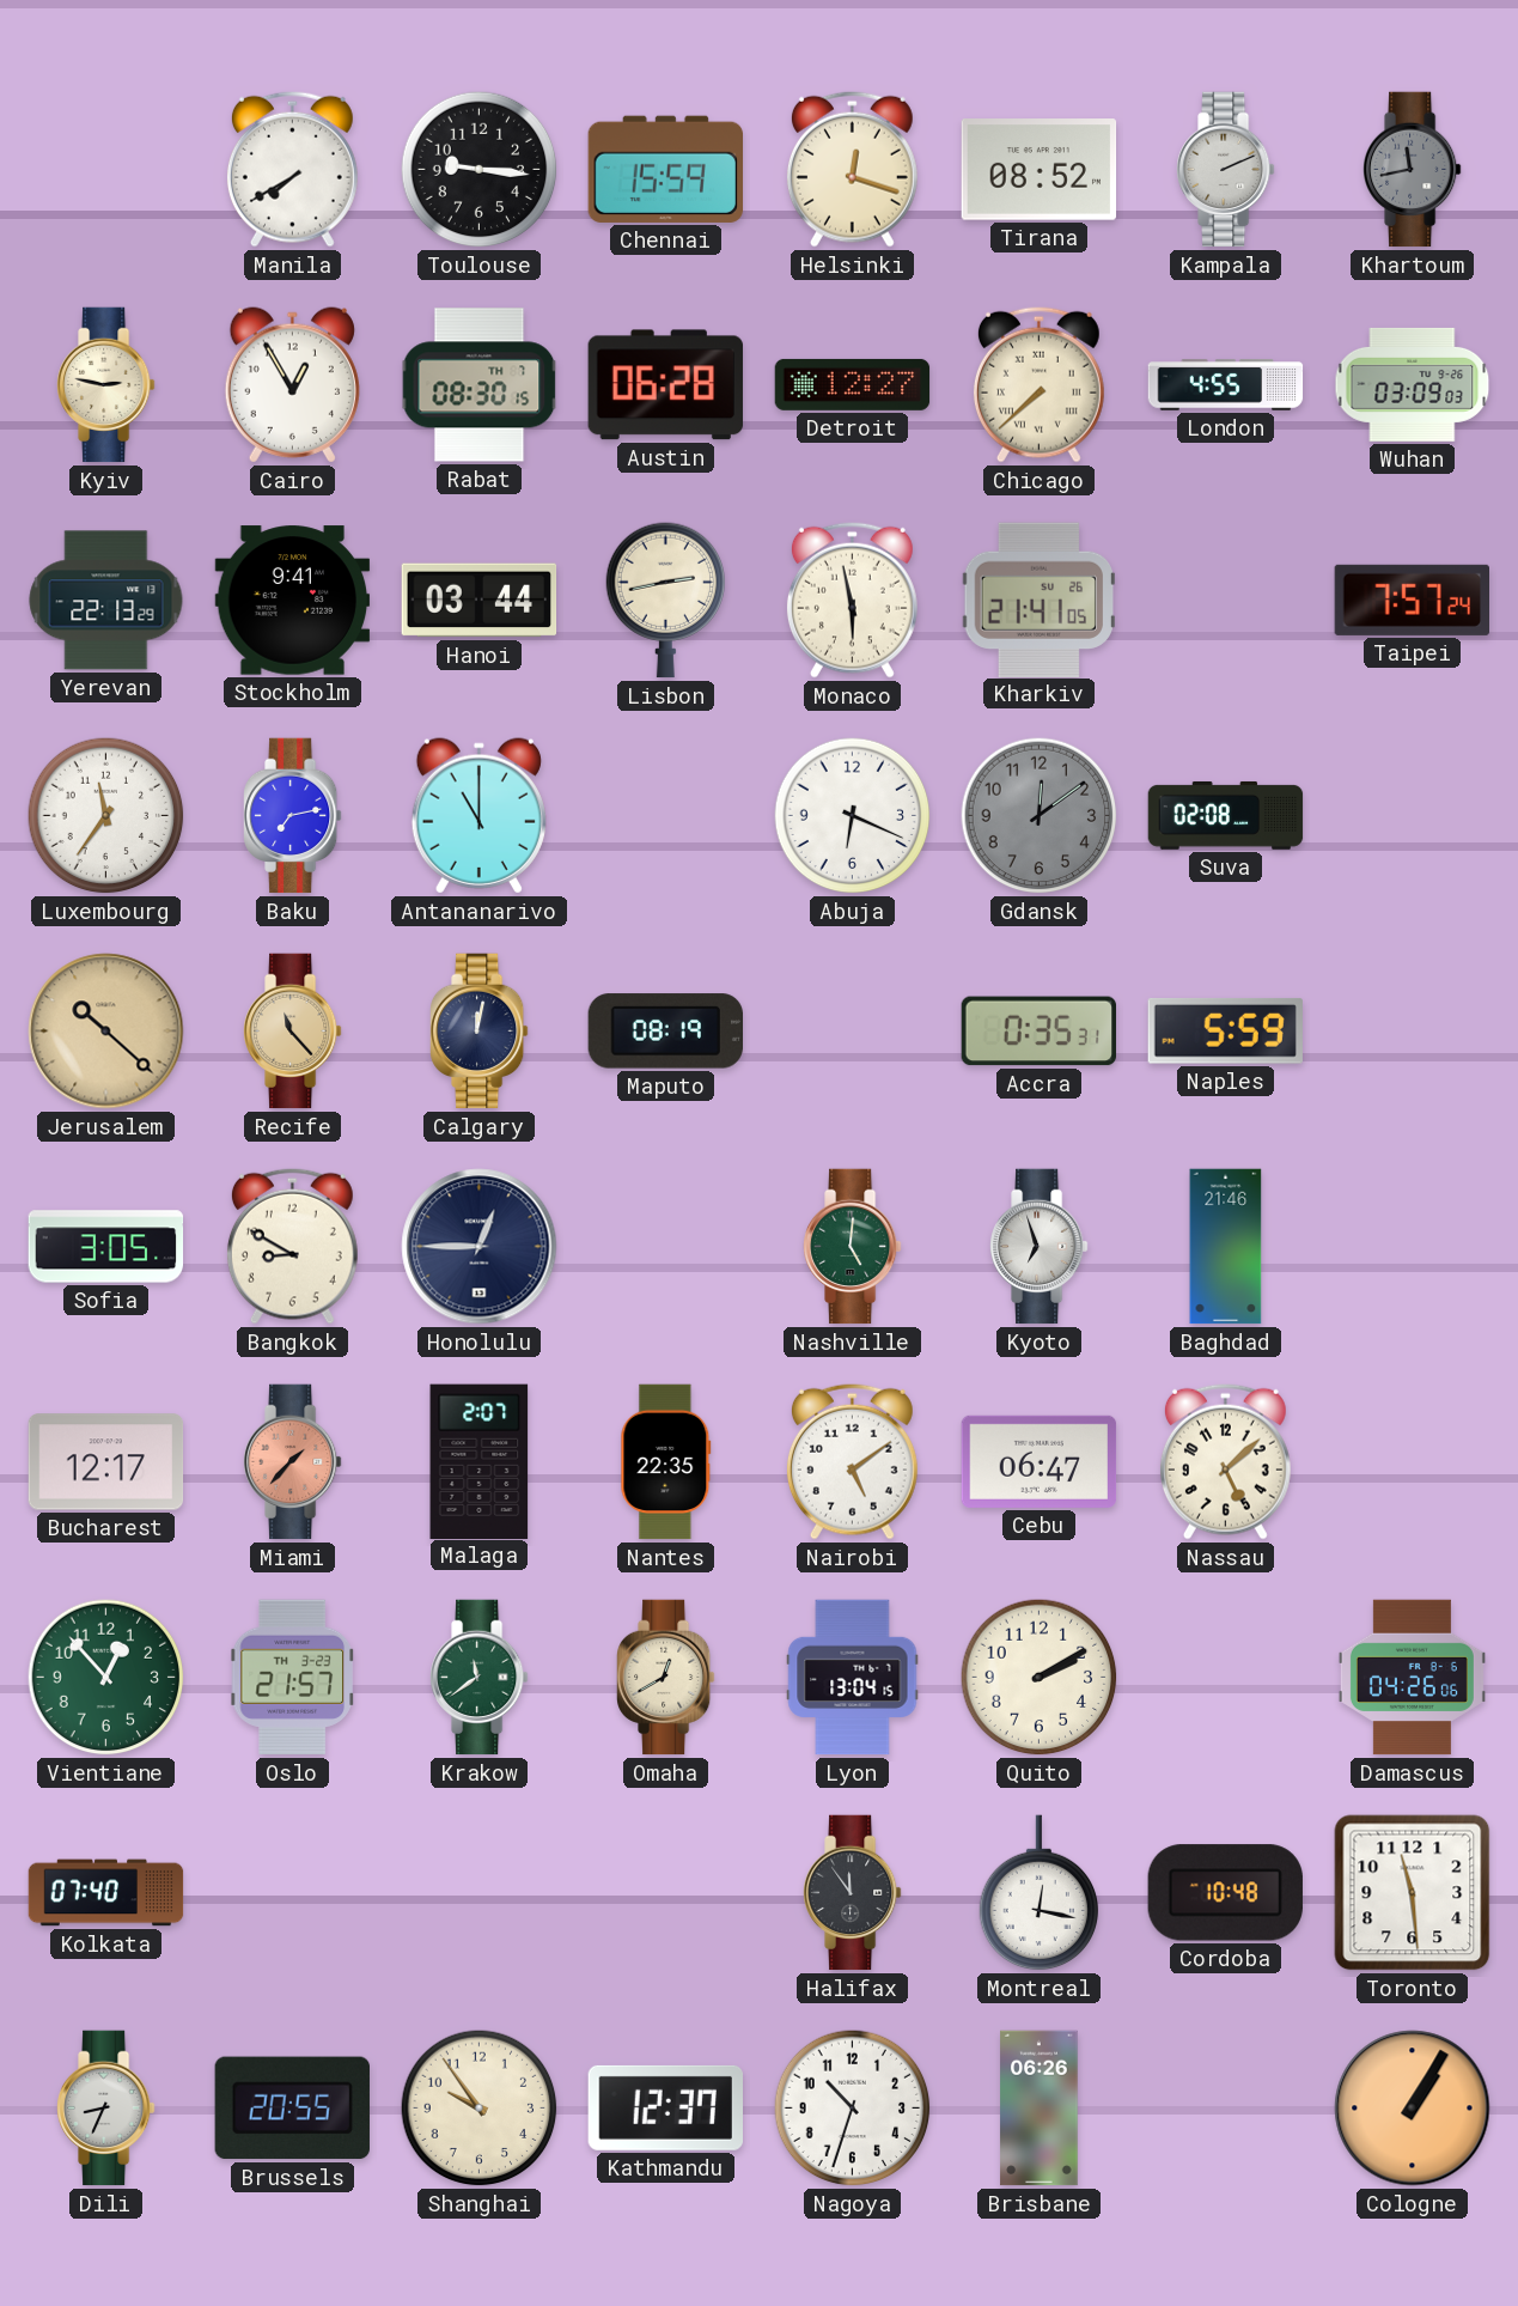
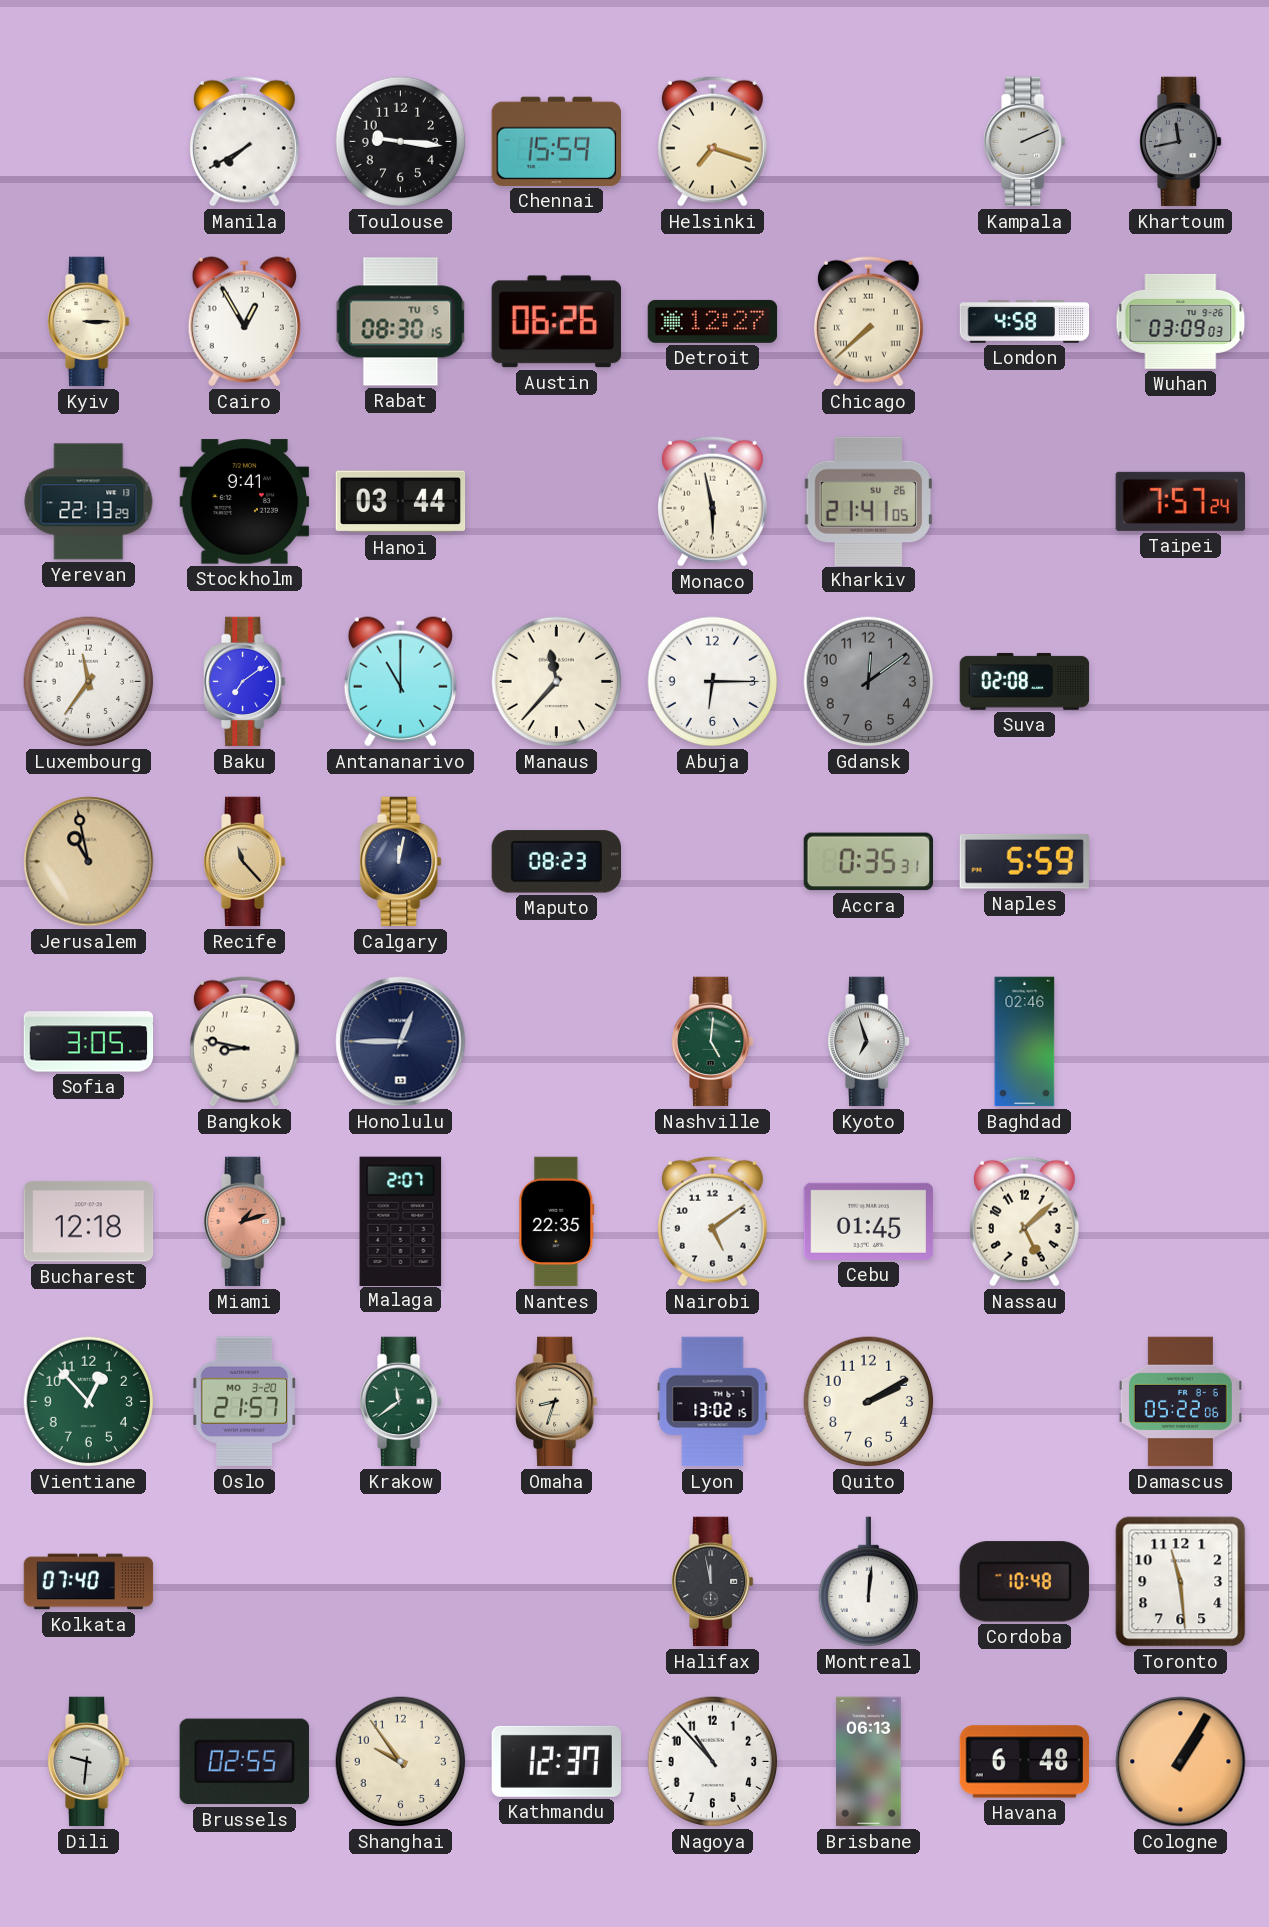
Helsinki: 12:18 -> 7:18 (712, 141)
Tirana: 08:52 -> none (1040, 170)
Kyiv: 2:47 -> 3:15 (89, 322)
Rabat date: TH 7 -> TU 5 (401, 322)
Austin: 06:28 -> 06:26 (556, 322)
London: 4:55 -> 4:58 (1025, 322)
Lisbon: 2:43 -> none (665, 601)
Baku: 7:13 -> 7:09 (245, 682)
Manaus: none -> 11:37 (557, 682)
Abuja: 6:19 -> 6:15 (713, 682)
Jerusalem: 10:22 -> 10:58 (89, 862)
Maputo: 08:19 -> 08:23 (556, 862)
Bangkok: 8:50 -> 8:47 (244, 1041)
Baghdad: 21:46 -> 02:46 (1025, 1042)
Bucharest: 12:17 -> 12:18 (89, 1222)
Miami: 1:37 -> 1:12 (245, 1222)
Cebu: 06:47 -> 01:45 (869, 1221)
Oslo date: TH 3-23 -> MO 3-20 (245, 1402)
Omaha: 12:40 -> 8:33 (557, 1402)
Lyon: 13:04 -> 13:02 (713, 1402)
Damascus: 04:26 -> 05:22 (1180, 1402)
Halifax: 11:54 -> 11:58 (713, 1582)
Montreal: 12:17 -> 12:01 (868, 1582)
Dili: 8:34 -> 9:31 (89, 1762)
Brussels: 20:55 -> 02:55 (244, 1762)
Nagoya: 10:33 -> 10:53 (713, 1762)
Brisbane: 06:26 -> 06:13 (869, 1762)
Havana: none -> 6:48 (1025, 1762)
